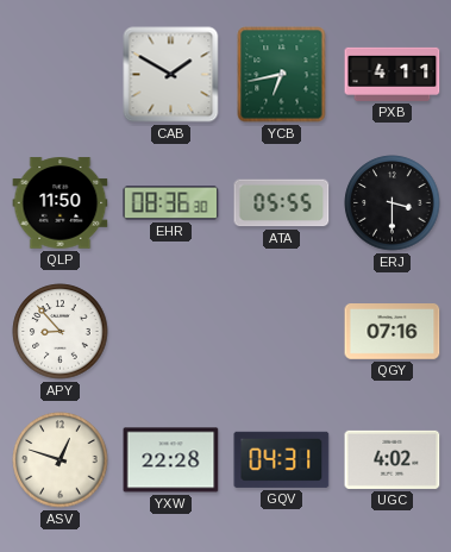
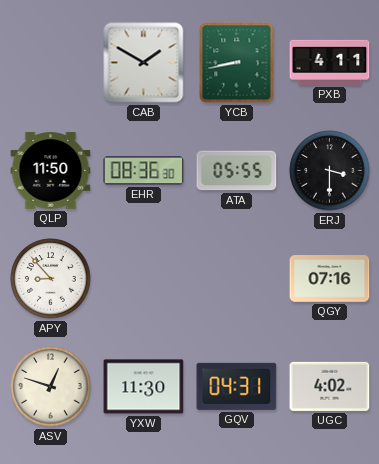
YCB: 6:43 -> 8:43 (237, 63)
YXW: 22:28 -> 11:30 (144, 387)
